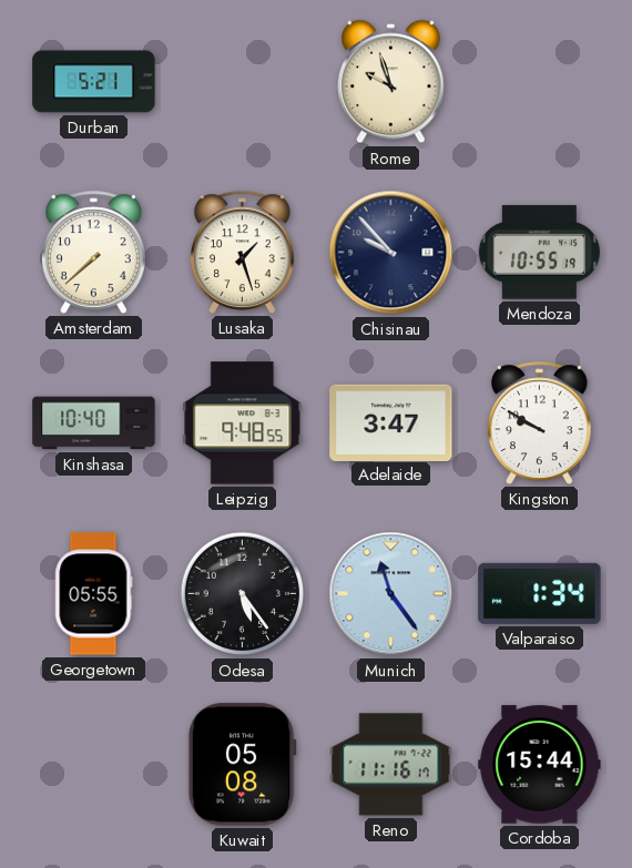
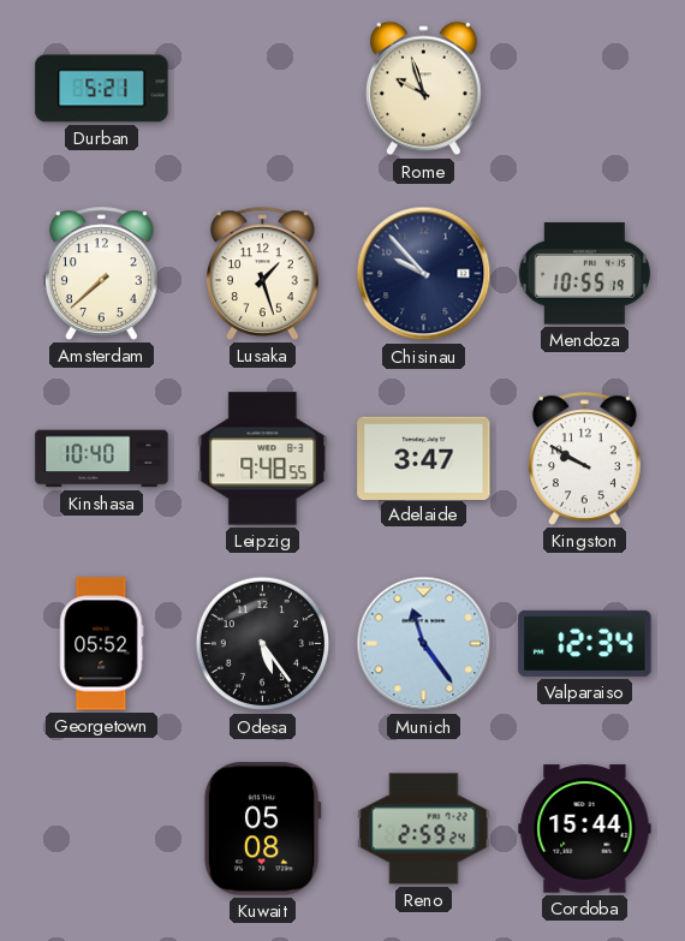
Georgetown: 05:55 -> 05:52 (102, 644)
Valparaiso: 1:34 -> 12:34 (585, 643)
Reno: 11:16 -> 2:59 (424, 829)
